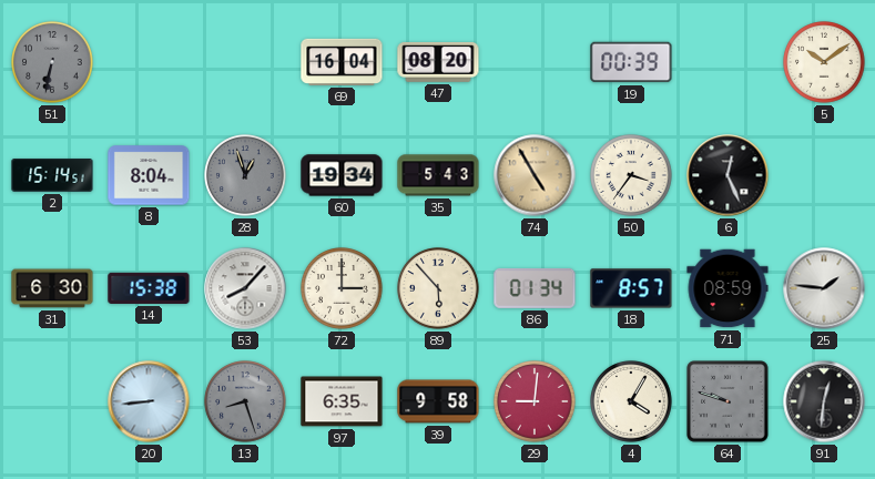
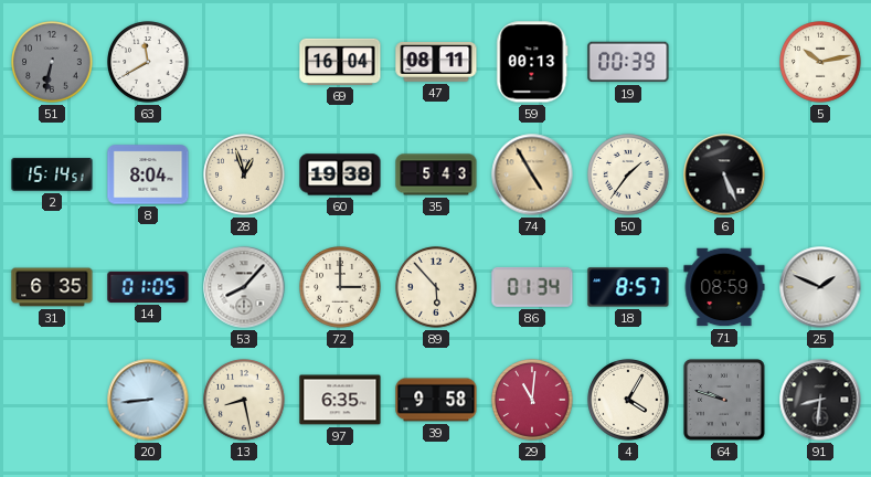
63: none -> 11:40 (148, 62)
47: 08:20 -> 08:11 (436, 63)
59: none -> 00:13 (532, 62)
5: 10:09 -> 10:13 (820, 62)
28 dial: grey -> cream (244, 174)
60: 19:34 -> 19:38 (340, 174)
50: 3:36 -> 1:36 (628, 174)
6: 12:26 -> 5:26 (724, 174)
31: 6:30 -> 6:35 (52, 287)
14: 15:38 -> 01:05 (148, 287)
25: 1:46 -> 1:49 (820, 287)
13: 8:27 -> 8:28 (244, 400)
13 dial: grey -> cream (244, 400)
29: 9:01 -> 11:01 (532, 400)
91: 12:31 -> 8:31 (820, 400)
